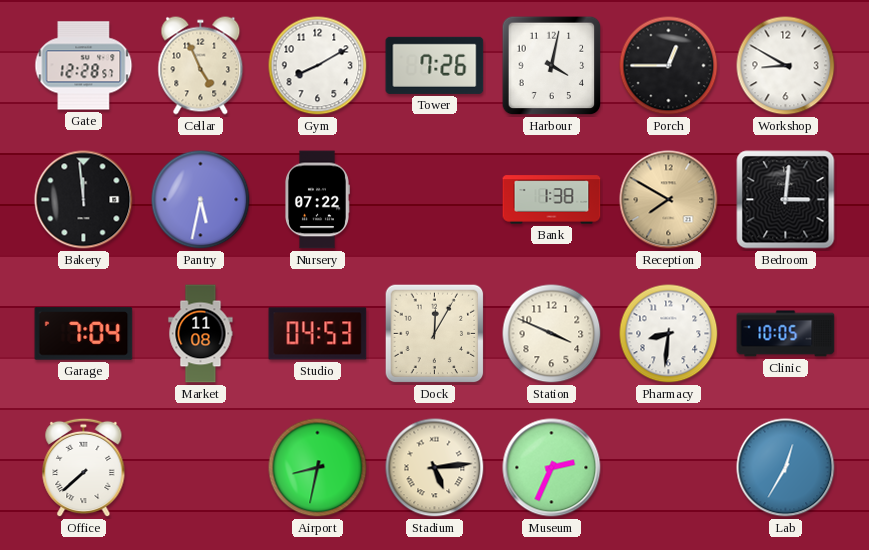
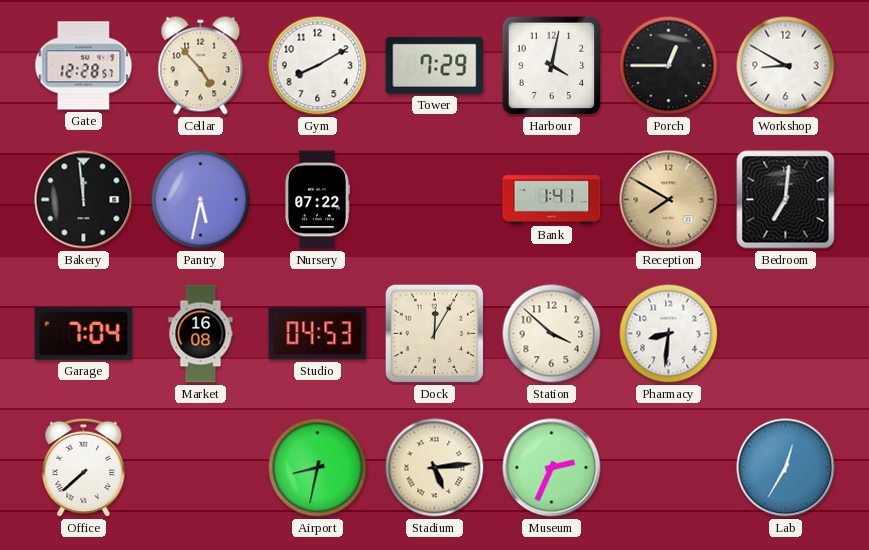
Cellar: 4:56 -> 4:53 (201, 66)
Tower: 7:26 -> 7:29 (435, 65)
Bank: 1:38 -> 1:41 (552, 200)
Bedroom: 3:01 -> 7:01 (786, 200)
Market: 11:08 -> 16:08 (201, 334)
Station: 3:49 -> 3:52 (552, 334)
Clinic: 10:05 -> none (786, 334)
